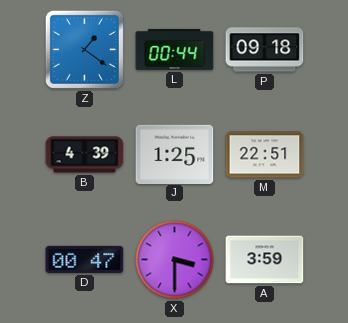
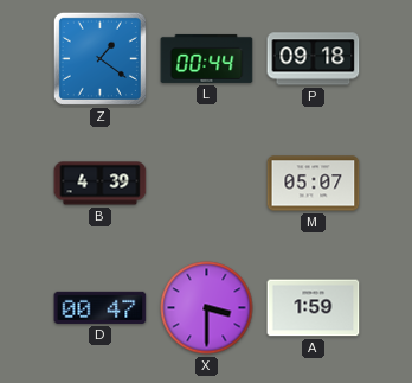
J: 1:25 -> none (175, 154)
M: 22:51 -> 05:07 (314, 184)
A: 3:59 -> 1:59 (314, 308)
